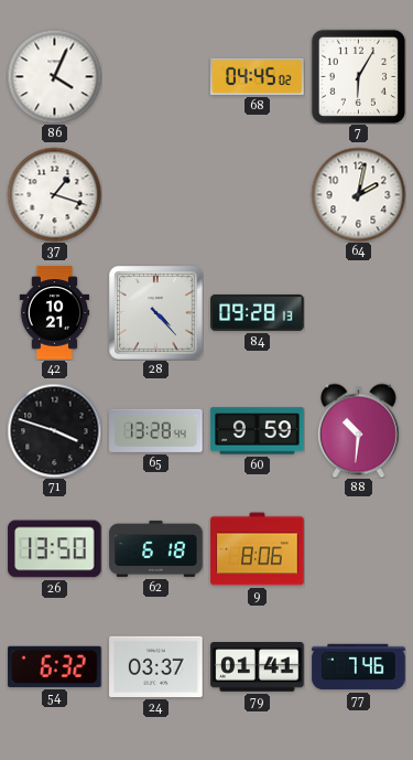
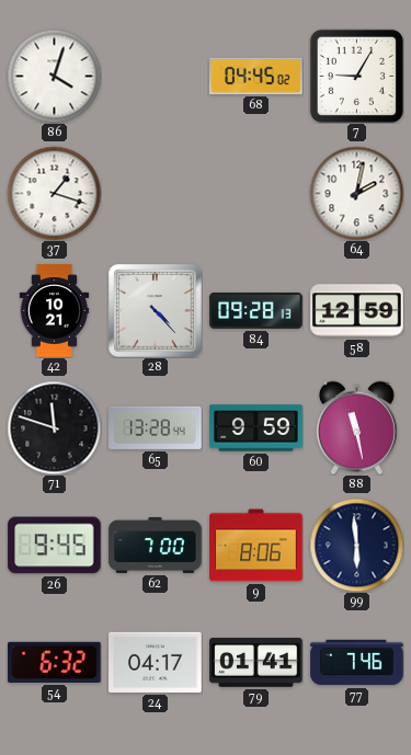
86: 4:04 -> 4:03 (54, 76)
7: 6:05 -> 9:05 (356, 76)
58: none -> 12:59 (357, 311)
71: 3:48 -> 11:48 (54, 427)
88: 10:31 -> 11:28 (356, 427)
26: 13:50 -> 9:45 (55, 546)
62: 6:18 -> 7:00 (156, 545)
99: none -> 5:59 (356, 545)
24: 03:37 -> 04:17 (156, 662)
